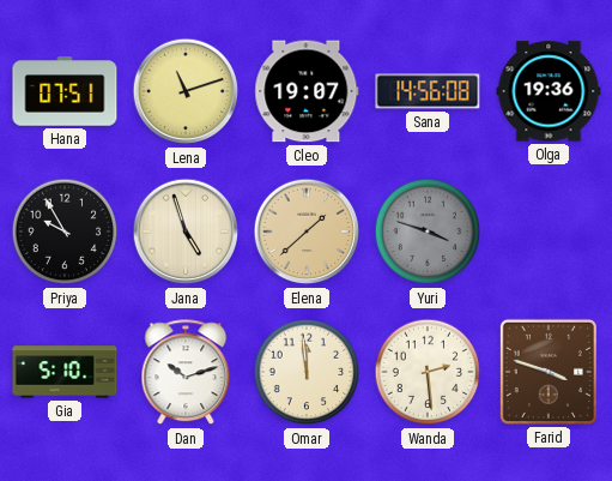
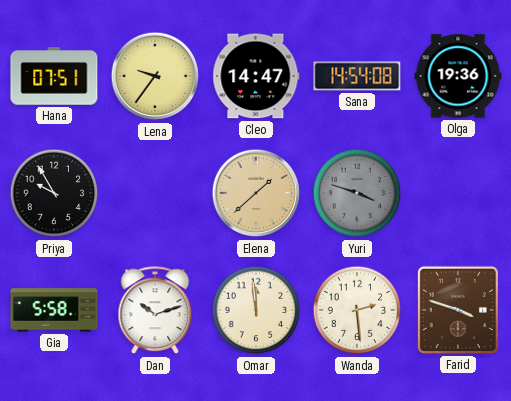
Lena: 11:12 -> 9:36 (155, 76)
Cleo: 19:07 -> 14:47 (256, 76)
Sana: 14:56 -> 14:54 (357, 76)
Jana: 4:57 -> none (186, 232)
Gia: 5:10 -> 5:58 (54, 310)
